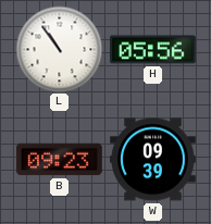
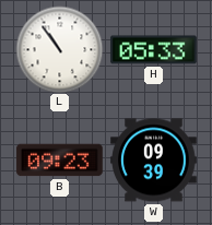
H: 05:56 -> 05:33 (154, 50)
